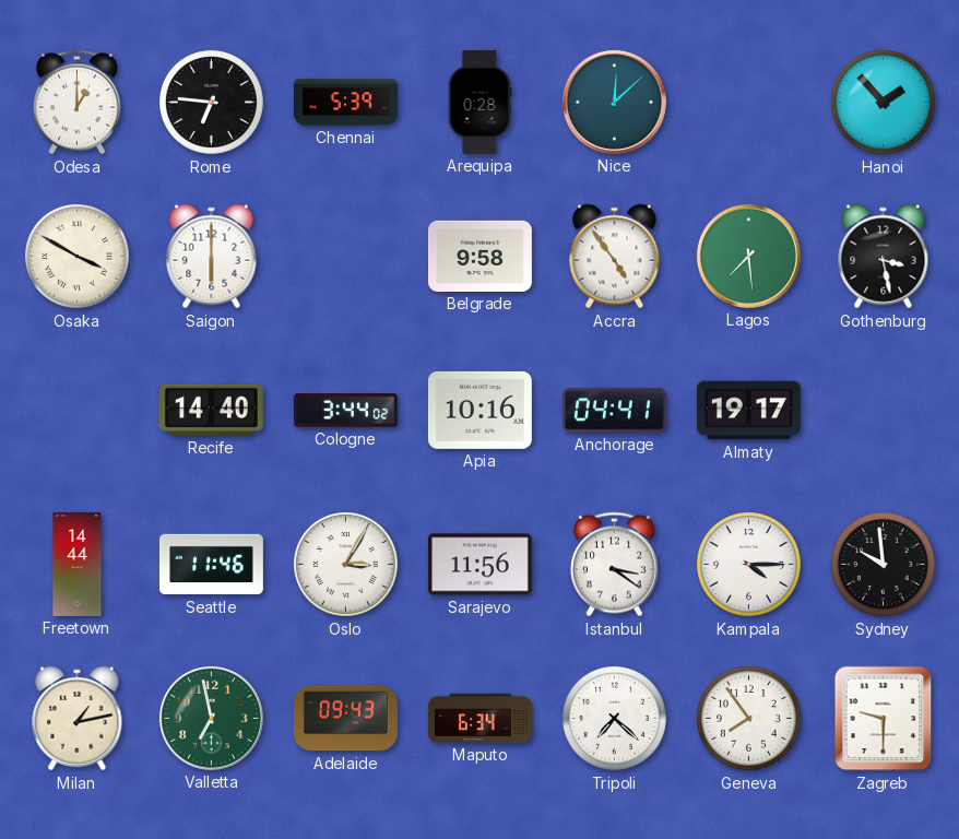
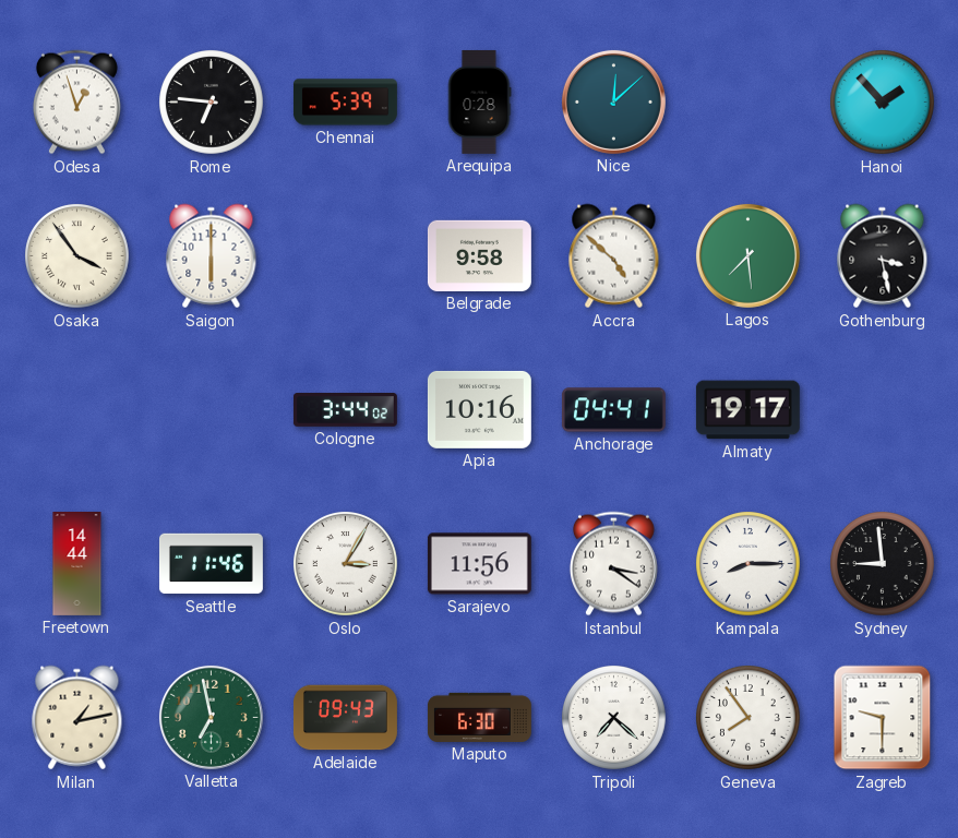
Odesa: 1:00 -> 12:57 (76, 103)
Osaka: 3:50 -> 3:54 (77, 256)
Accra: 4:54 -> 4:52 (614, 256)
Recife: 14:40 -> none (211, 410)
Kampala: 4:15 -> 8:15 (749, 564)
Sydney: 9:59 -> 8:59 (883, 564)
Maputo: 6:34 -> 6:30 (479, 717)
